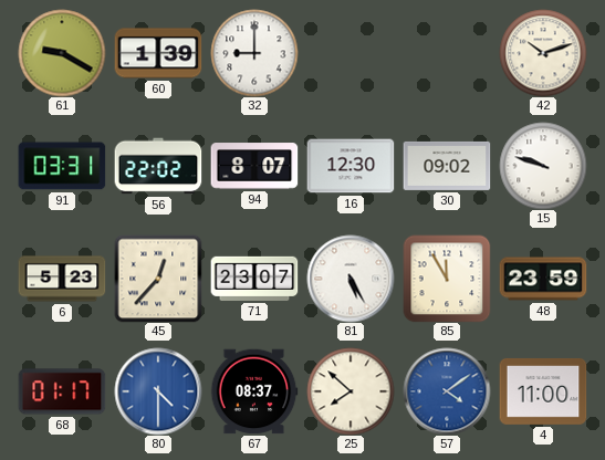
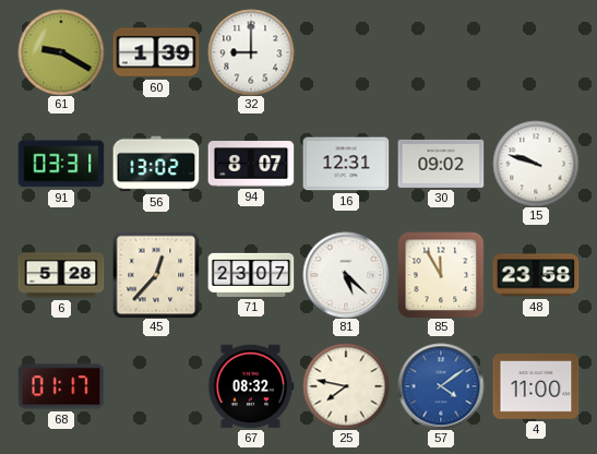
42: 10:12 -> none (543, 53)
56: 22:02 -> 13:02 (156, 164)
16: 12:30 -> 12:31 (346, 164)
6: 5:23 -> 5:28 (61, 275)
81: 5:25 -> 5:22 (346, 275)
48: 23:59 -> 23:58 (536, 275)
80: 4:30 -> none (158, 391)
67: 08:37 -> 08:32 (251, 386)
25: 7:52 -> 7:47 (346, 386)
